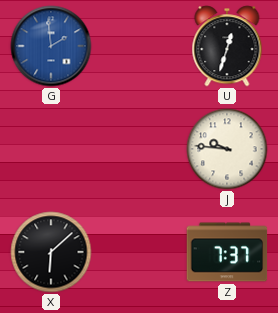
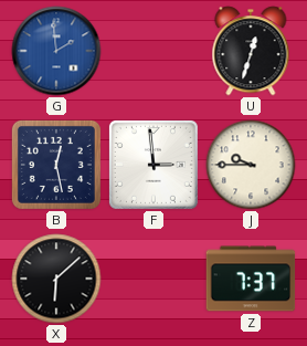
B: none -> 12:28 (56, 165)
F: none -> 2:59 (153, 165)
J: 9:46 -> 9:45 (251, 165)
